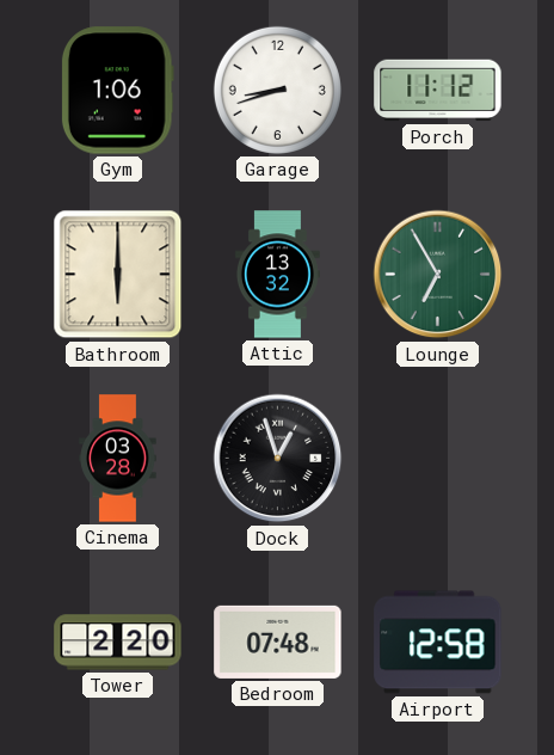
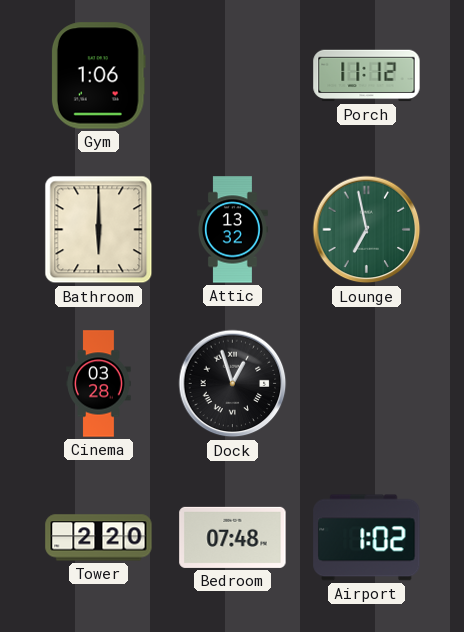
Garage: 8:42 -> none (277, 90)
Lounge: 6:55 -> 6:58 (367, 230)
Airport: 12:58 -> 1:02 (367, 538)
